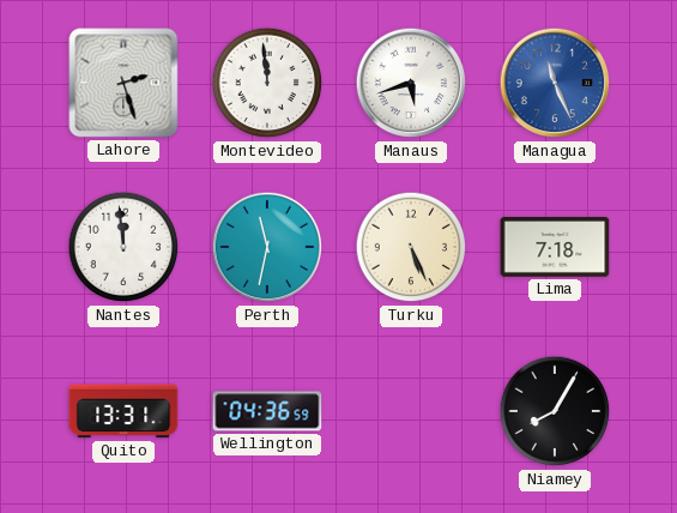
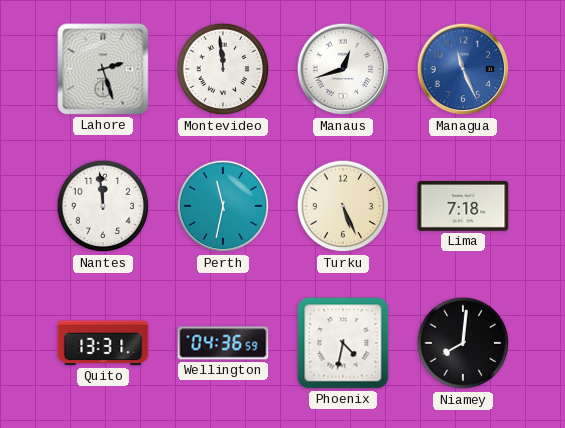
Manaus: 5:42 -> 12:42 (343, 69)
Phoenix: none -> 4:32 (343, 343)
Niamey: 8:05 -> 8:01 (463, 343)
